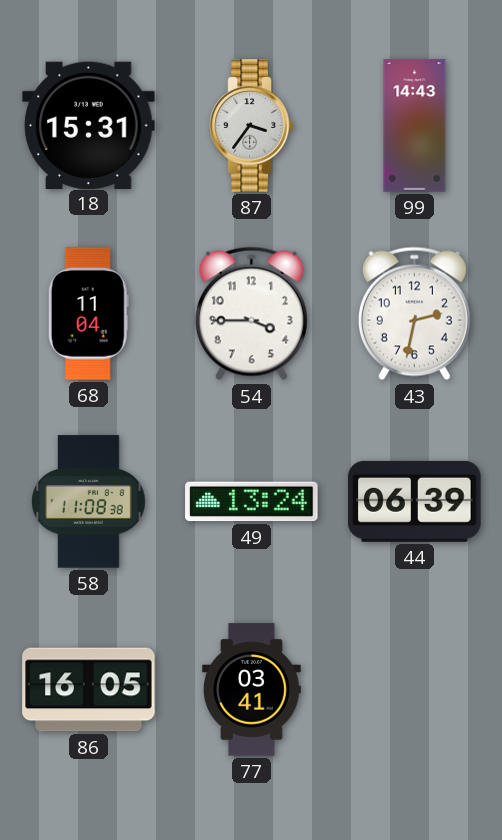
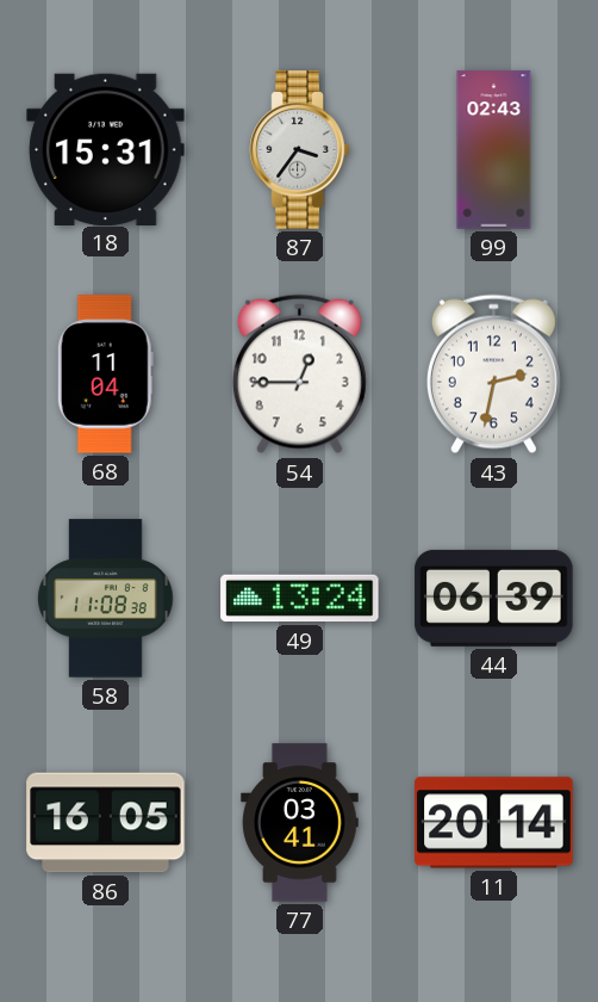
99: 14:43 -> 02:43 (494, 150)
54: 3:45 -> 12:45 (299, 375)
11: none -> 20:14 (494, 823)
